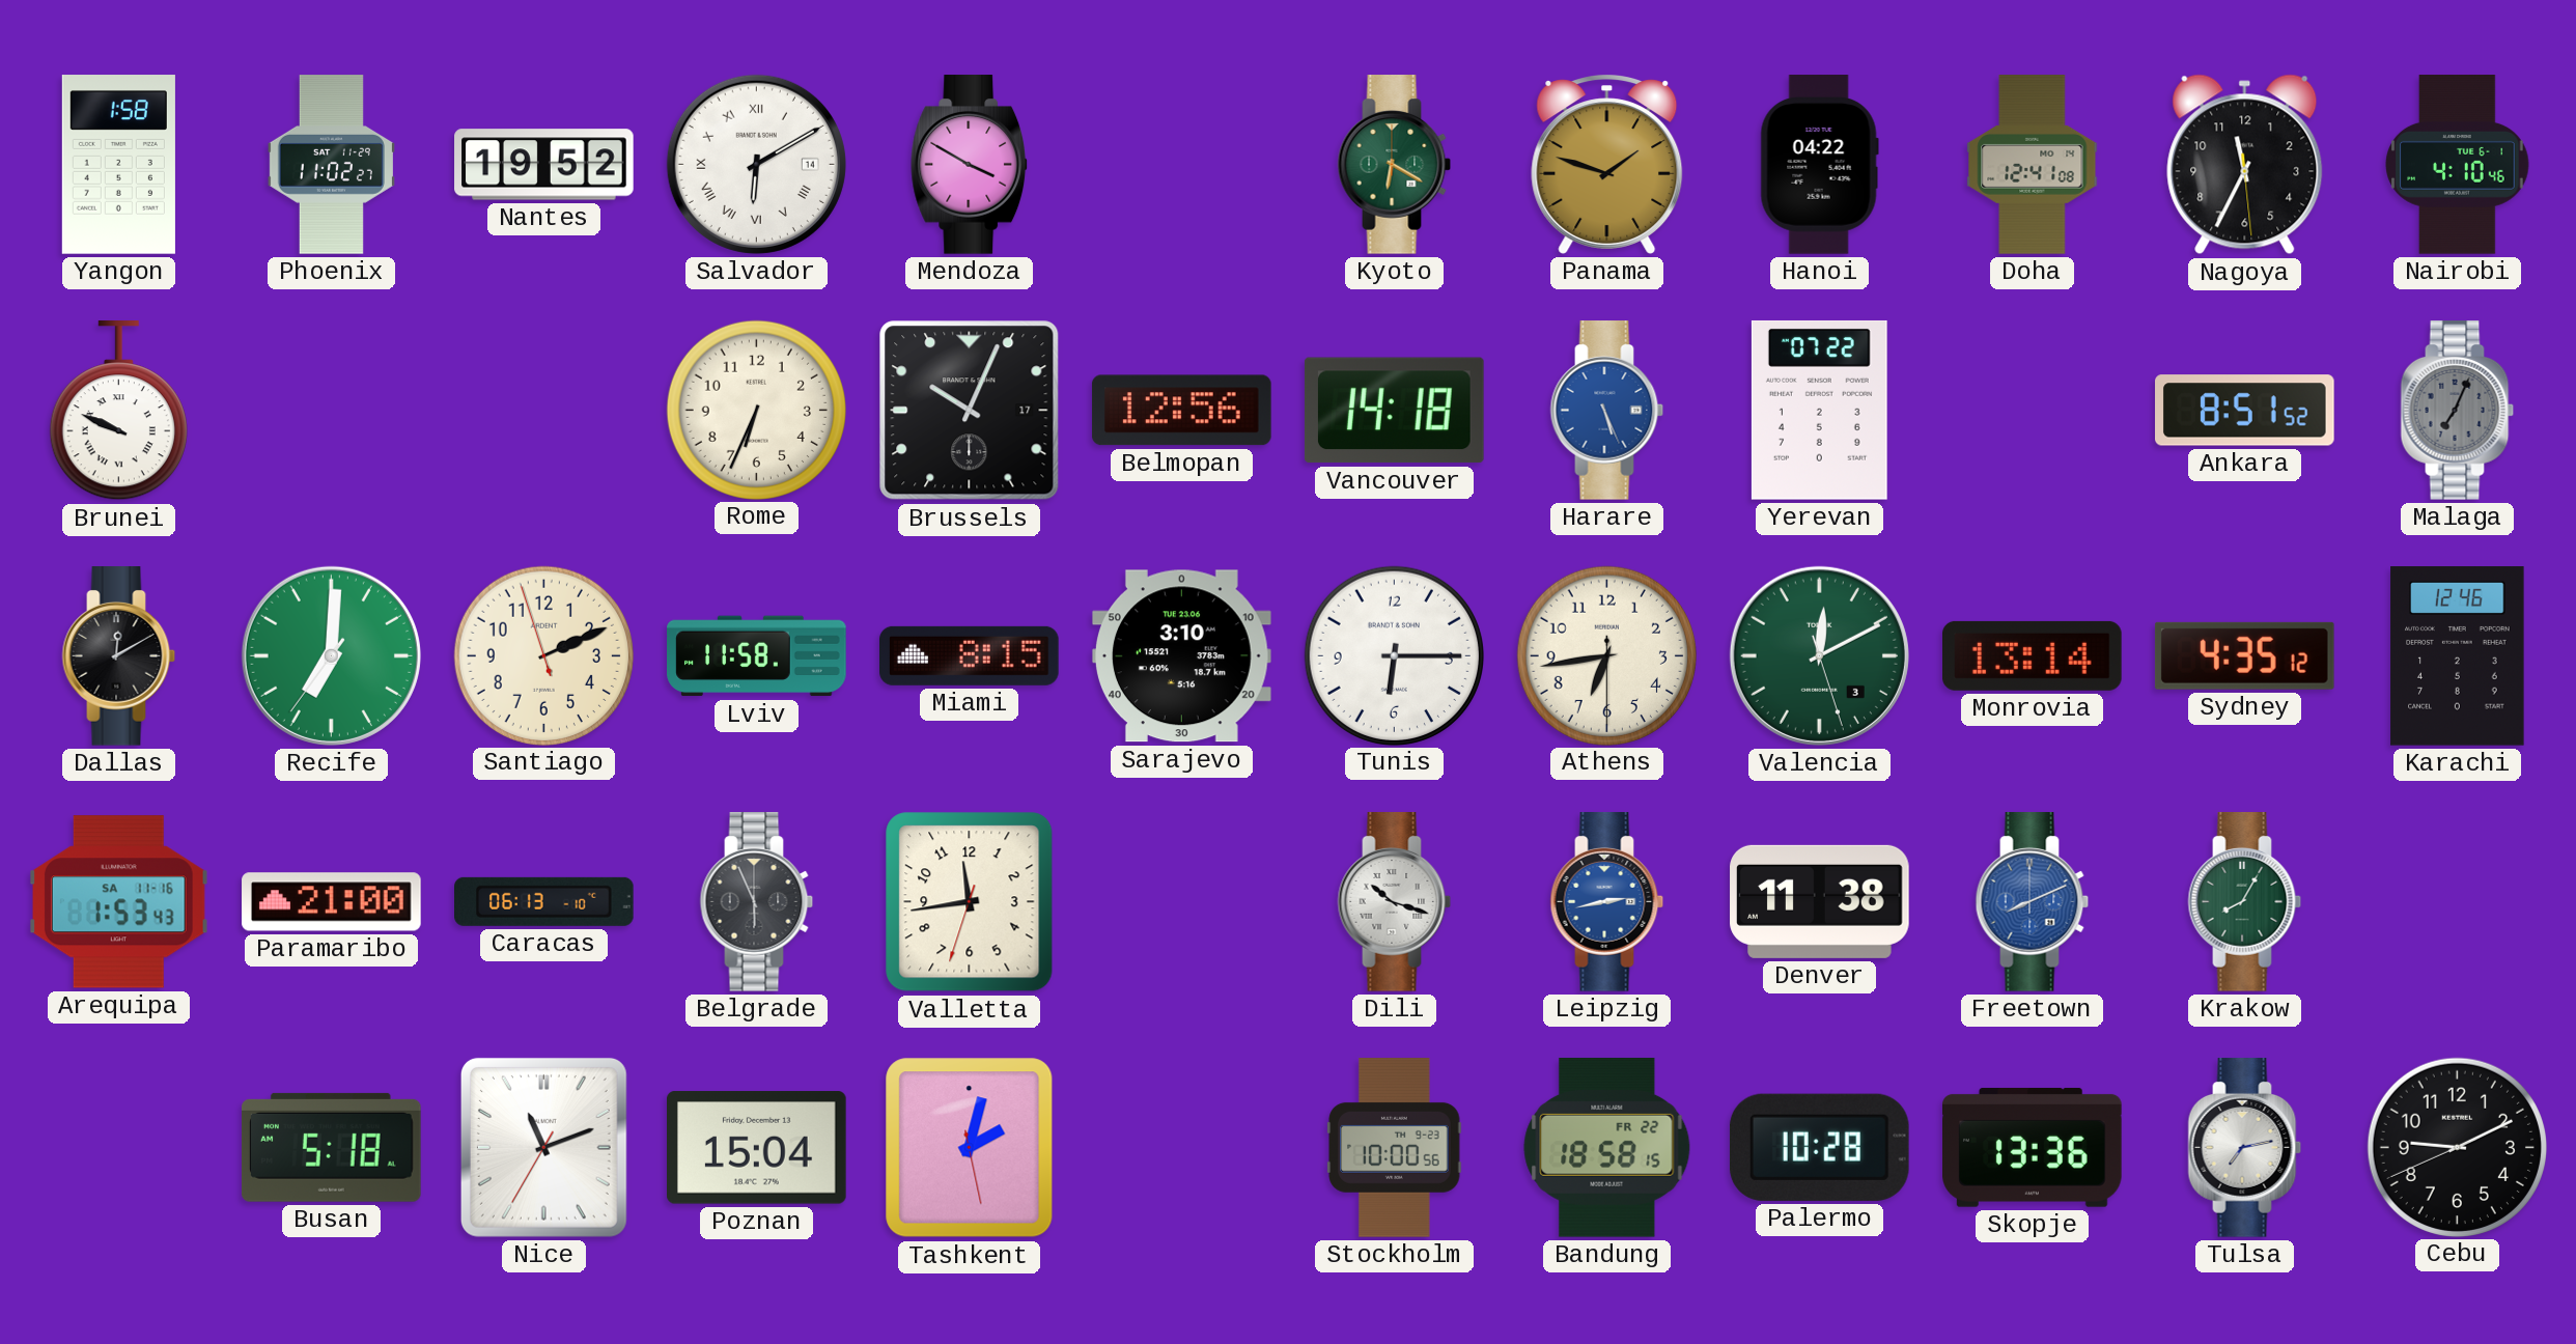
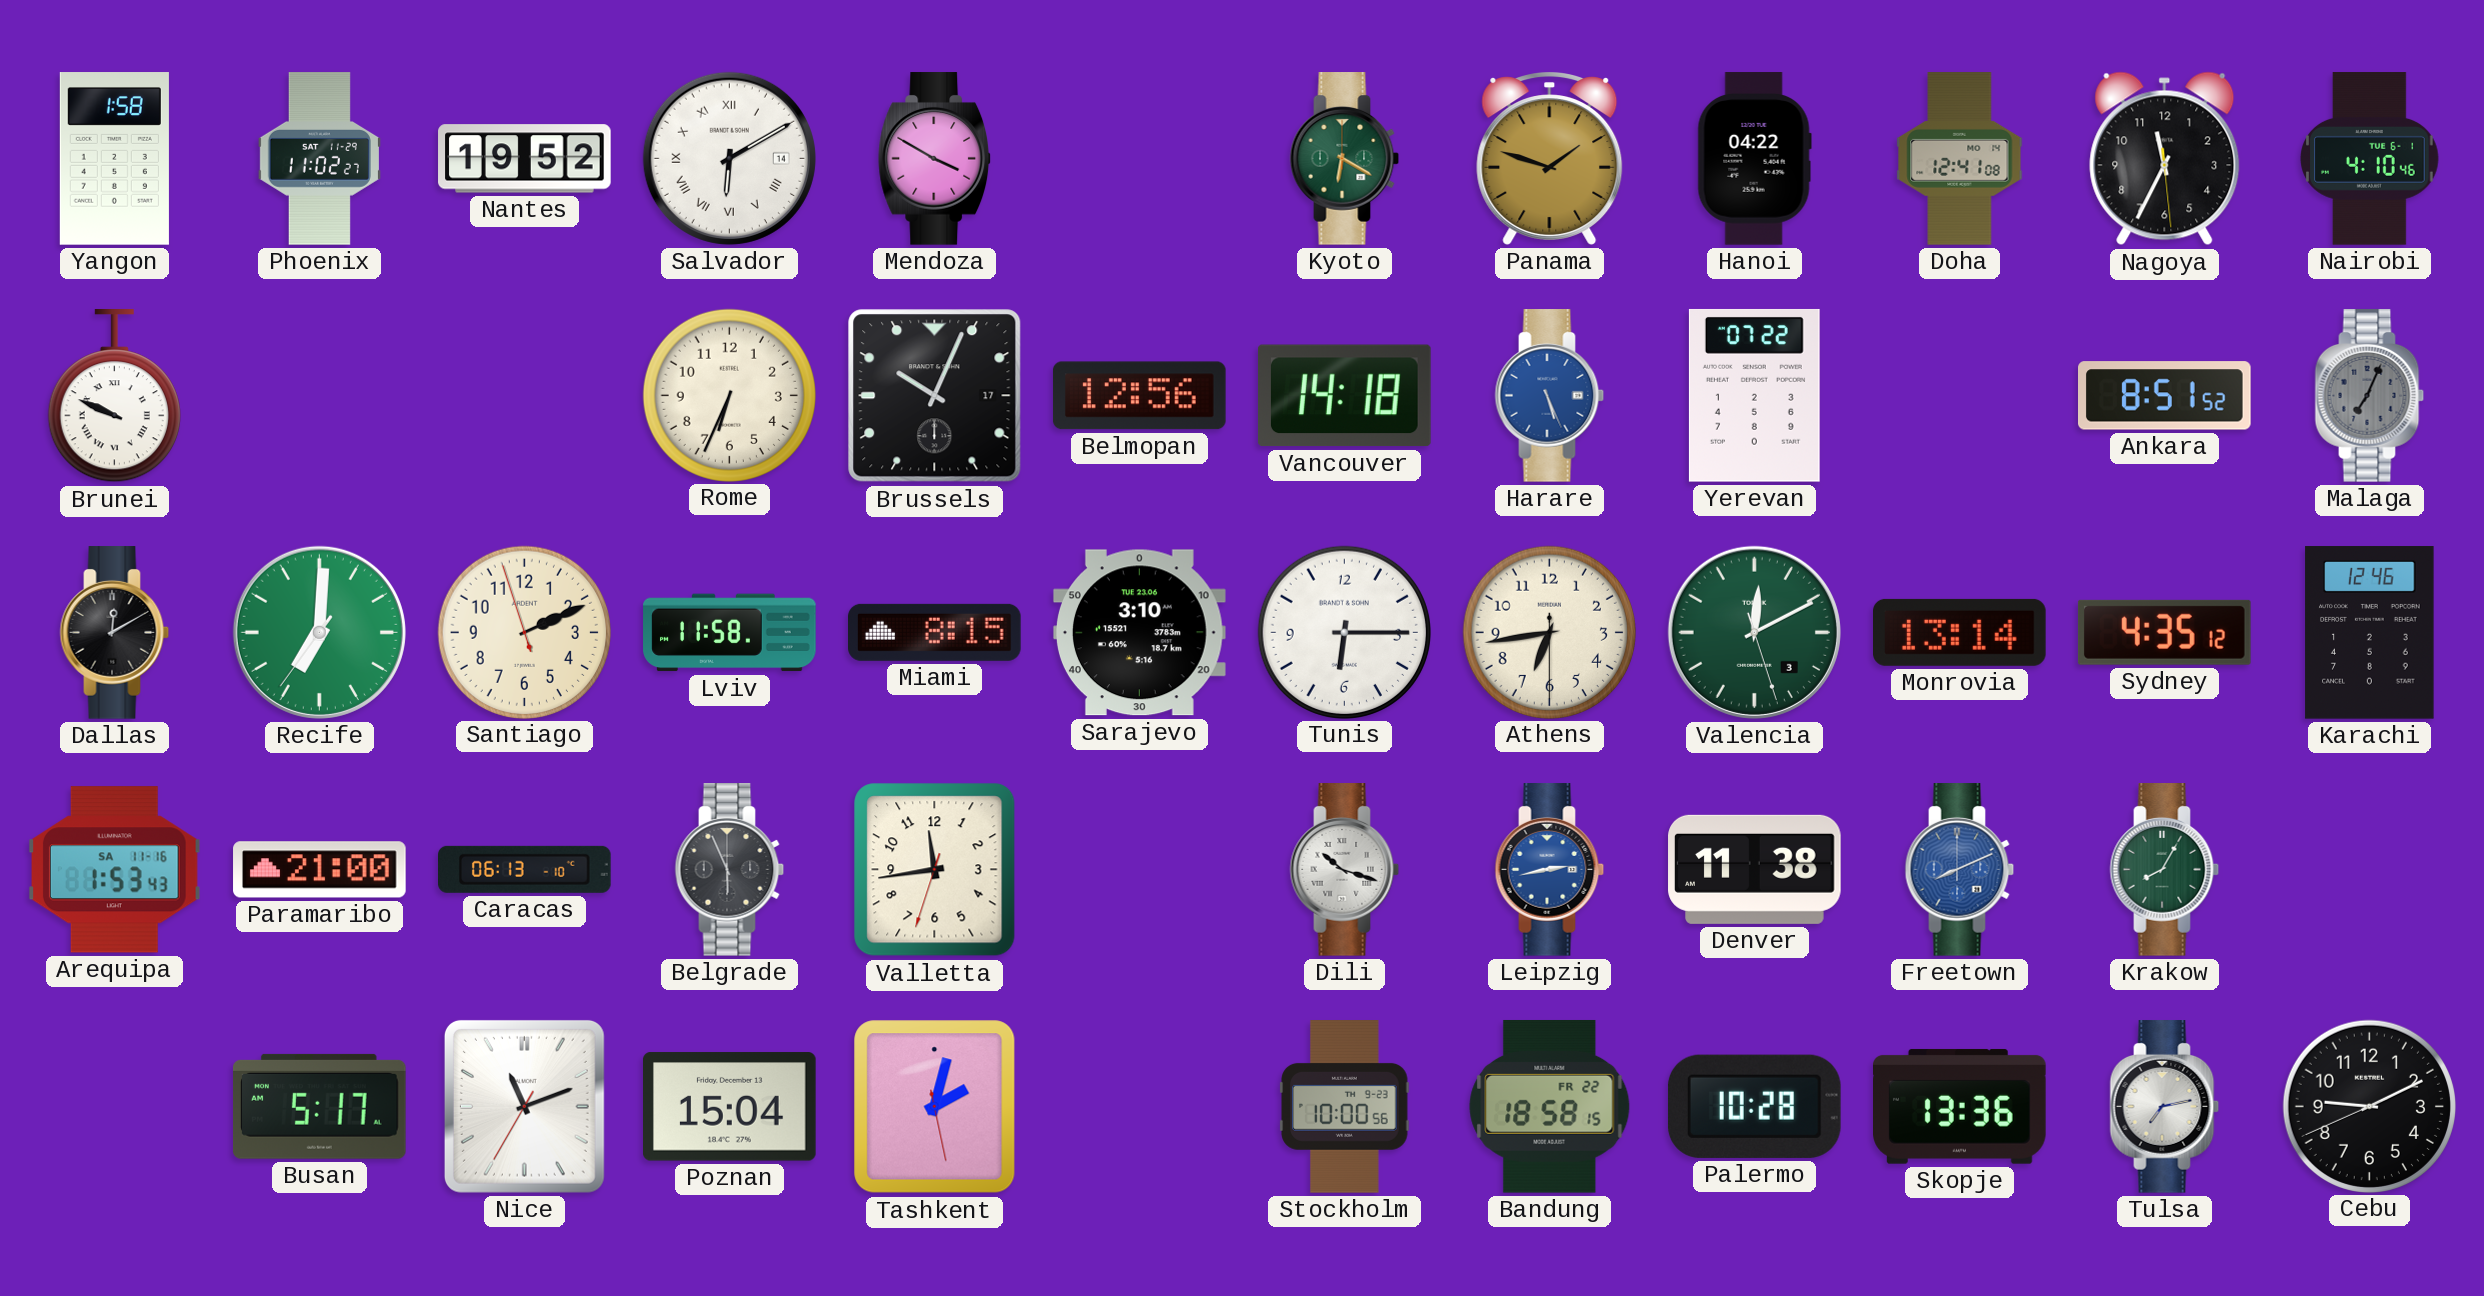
Busan: 5:18 -> 5:17 (319, 1106)
